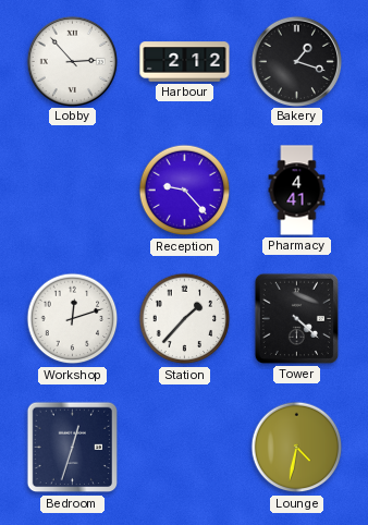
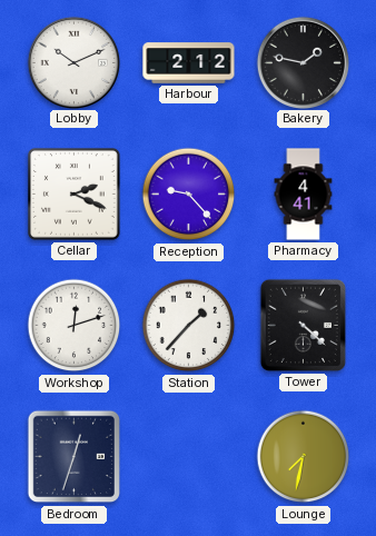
Lobby: 2:53 -> 10:11 (73, 62)
Bakery: 1:18 -> 1:47 (303, 62)
Cellar: none -> 2:19 (73, 193)
Lounge: 4:32 -> 7:32 (304, 457)
